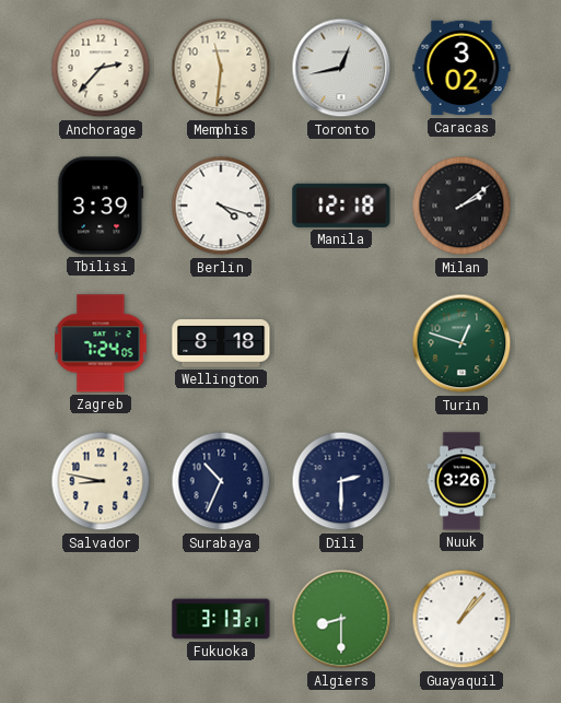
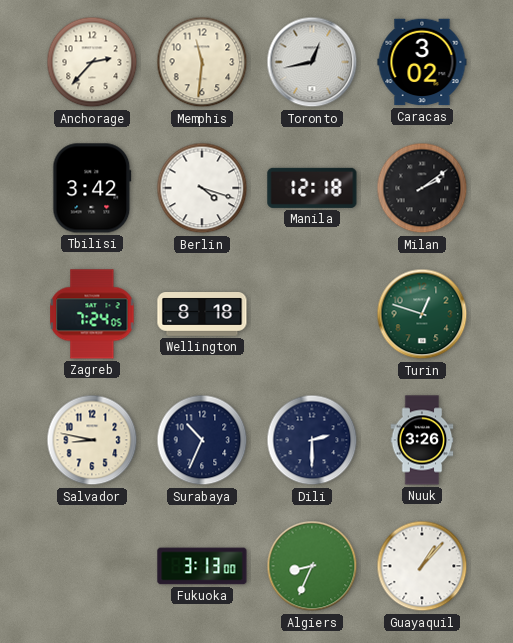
Tbilisi: 3:39 -> 3:42 (92, 188)
Fukuoka: 3:13:21 -> 3:13:00 (202, 566)
Algiers: 8:30 -> 8:34 (312, 566)
